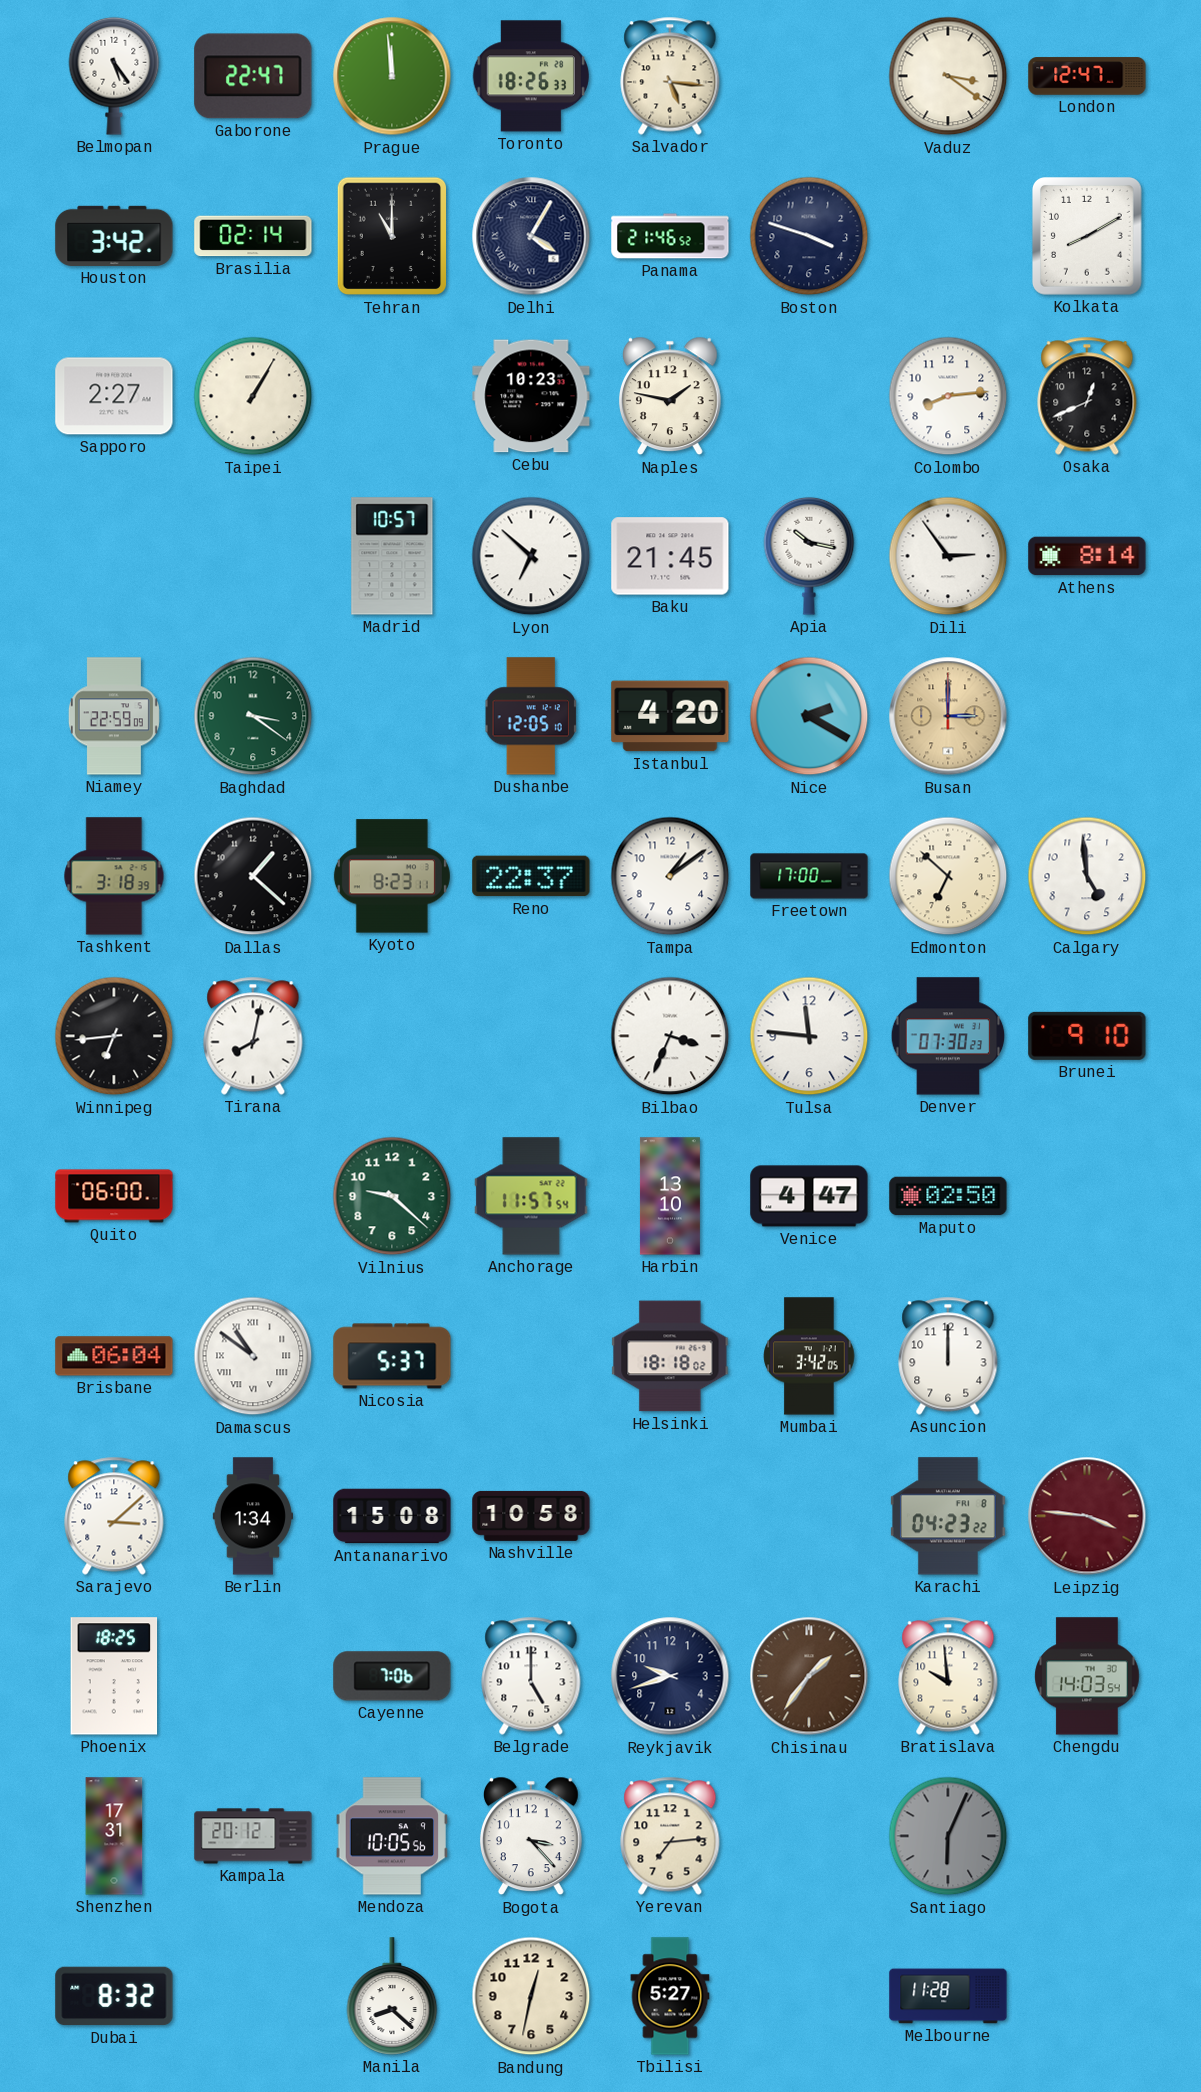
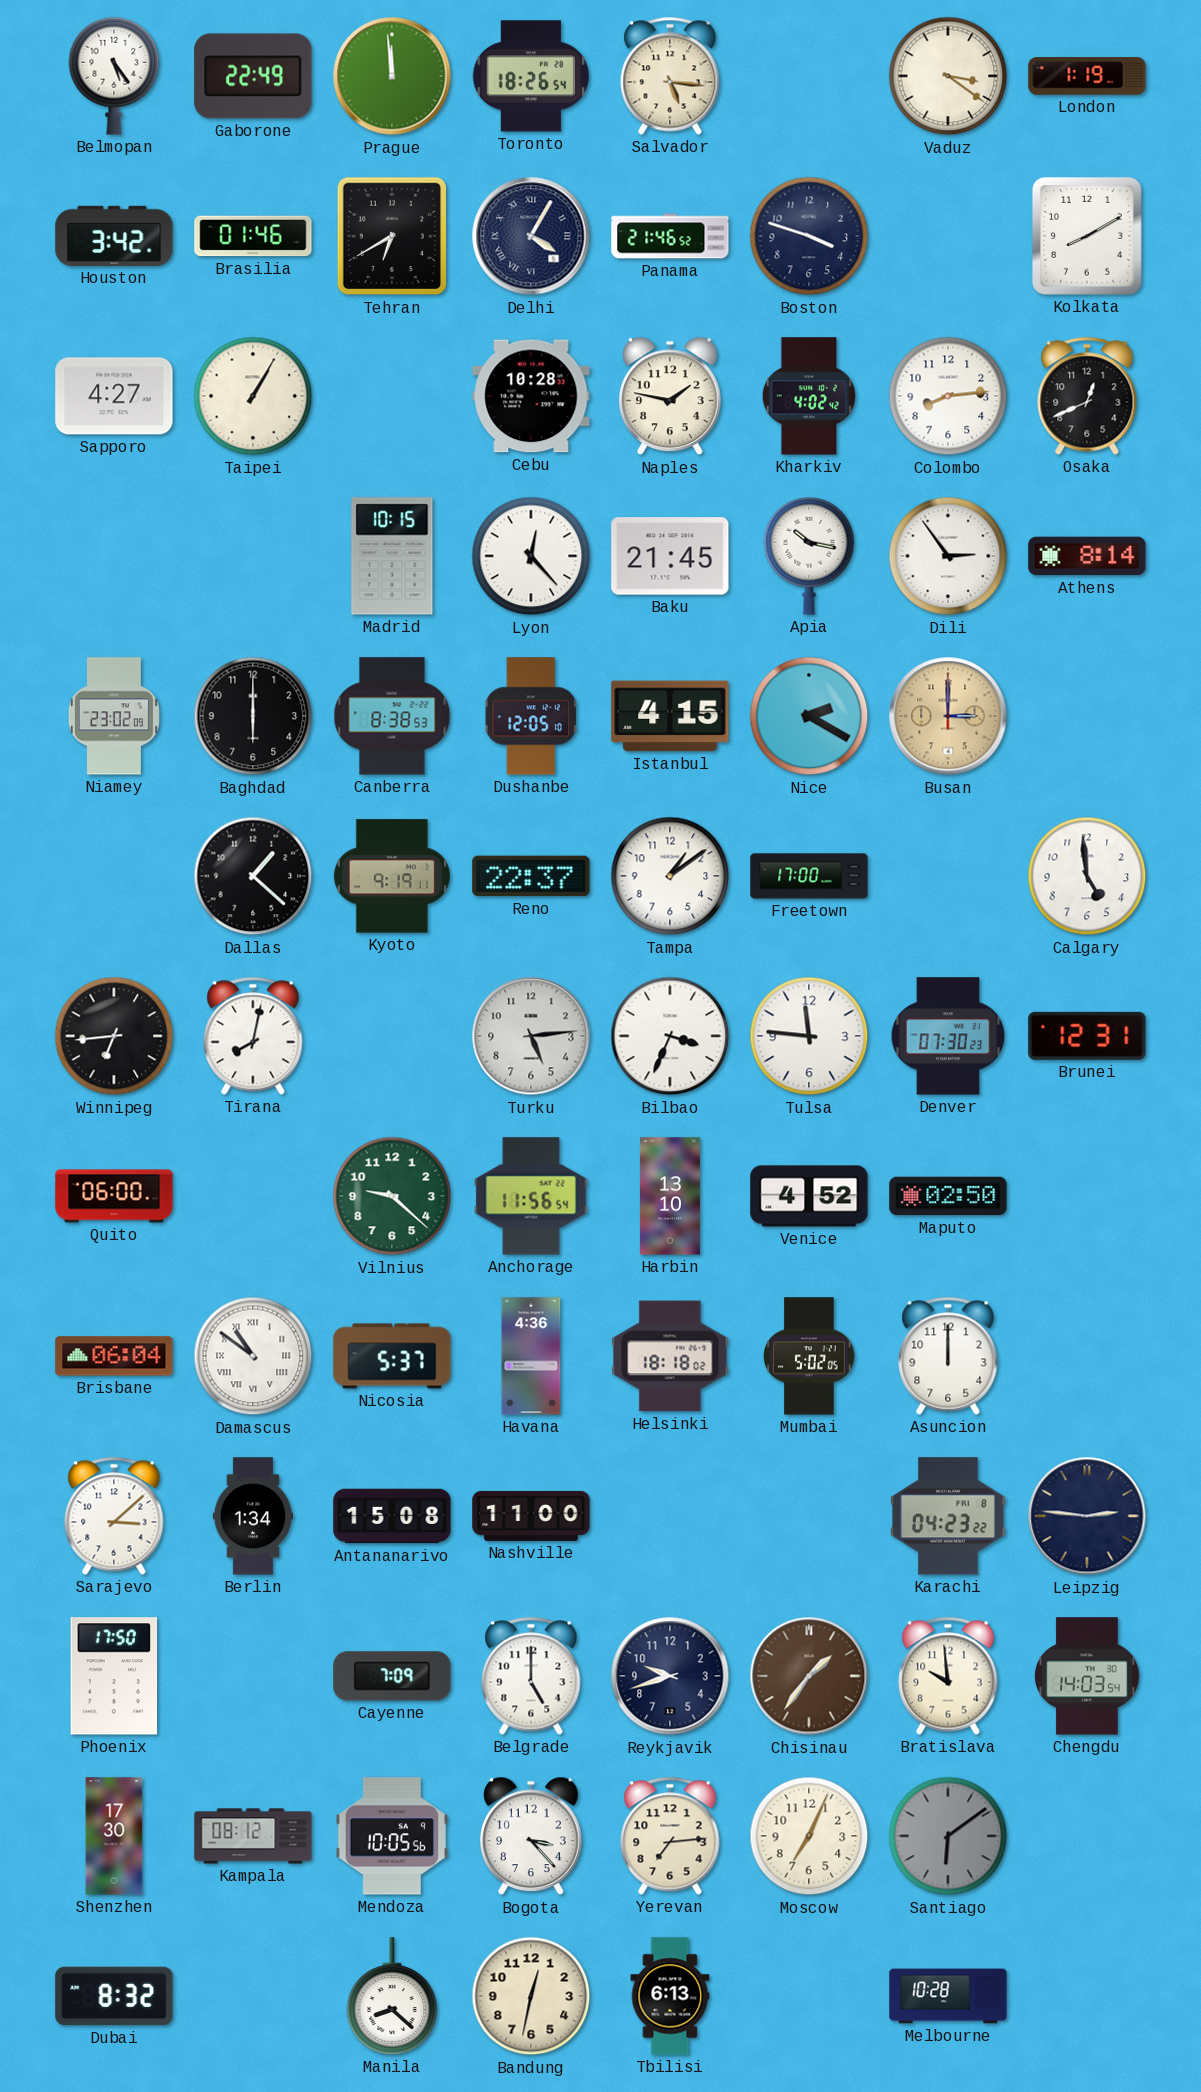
Gaborone: 22:47 -> 22:49 (253, 76)
Toronto: 18:26:33 -> 18:26:54 (531, 76)
London: 12:47 -> 1:19 (1087, 76)
Brasilia: 02:14 -> 01:46 (253, 236)
Tehran: 11:00 -> 6:40 (391, 236)
Sapporo: 2:27 -> 4:27 (114, 396)
Cebu: 10:23 -> 10:28 (531, 396)
Kharkiv: none -> 4:02 (808, 396)
Madrid: 10:57 -> 10:15 (392, 556)
Lyon: 6:52 -> 12:23 (531, 556)
Niamey: 22:59 -> 23:02 (114, 716)
Baghdad: 3:21 -> 6:00 (253, 716)
Baghdad dial: green -> black (253, 716)
Canberra: none -> 8:38 (392, 716)
Istanbul: 4:20 -> 4:15 (670, 716)
Tashkent: 3:18 -> none (114, 876)
Kyoto: 8:23 -> 9:19 (392, 876)
Edmonton: 6:52 -> none (948, 876)
Turku: none -> 5:14 (531, 1036)
Brunei: 9:10 -> 12:31 (1087, 1036)
Anchorage: 11:57 -> 11:56 (531, 1196)
Venice: 4:47 -> 4:52 (809, 1196)
Havana: none -> 4:36 (531, 1356)
Mumbai: 3:42 -> 5:02 (809, 1356)
Nashville: 10:58 -> 11:00 (531, 1516)
Leipzig: 3:46 -> 2:46 (1087, 1516)
Leipzig dial: burgundy -> navy (1087, 1516)
Phoenix: 18:25 -> 17:50 (114, 1676)
Cayenne: 7:06 -> 7:09 (392, 1676)
Shenzhen: 17:31 -> 17:30 (114, 1836)
Kampala: 20:12 -> 08:12 (253, 1836)
Moscow: none -> 7:04 (809, 1836)
Santiago: 6:04 -> 6:09 (948, 1836)
Tbilisi: 5:27 -> 6:13 (670, 1996)
Melbourne: 11:28 -> 10:28 (948, 1996)
